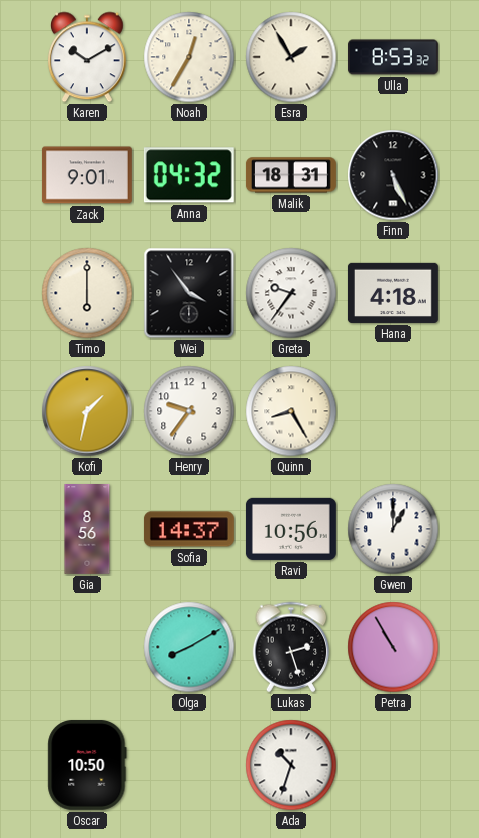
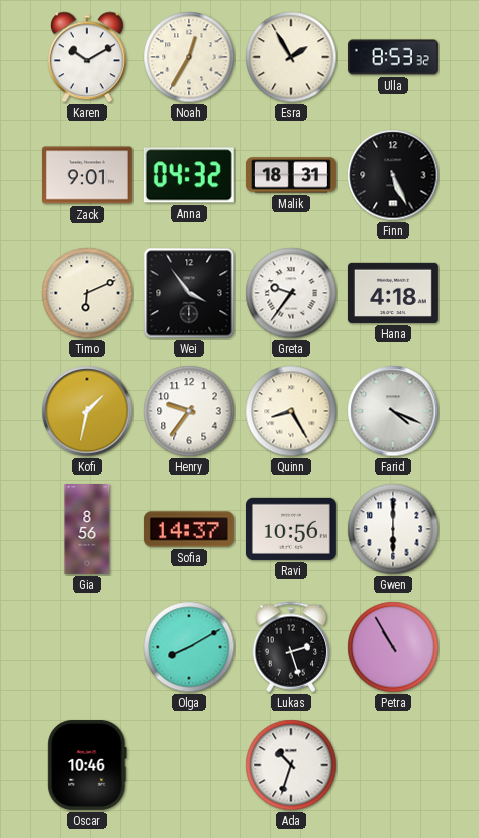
Timo: 6:00 -> 6:11 (87, 293)
Farid: none -> 4:19 (393, 411)
Gwen: 1:00 -> 6:00 (393, 529)
Oscar: 10:50 -> 10:46 (87, 765)
